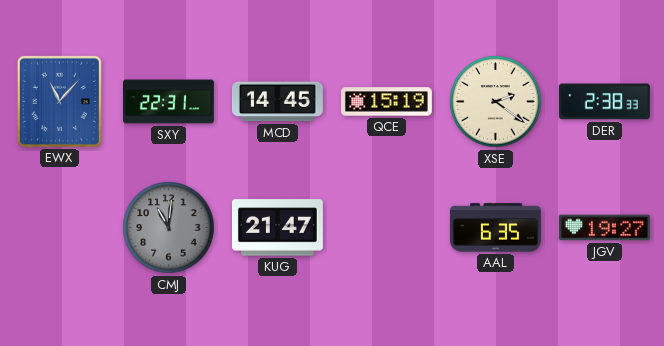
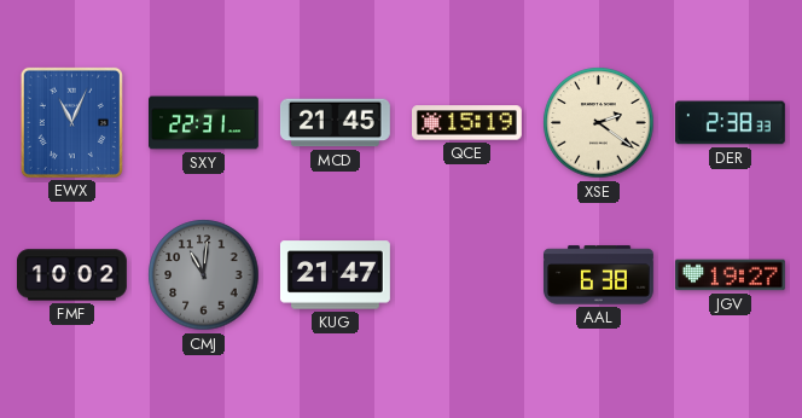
EWX: 11:07 -> 11:04 (71, 122)
MCD: 14:45 -> 21:45 (335, 123)
FMF: none -> 10:02 (72, 275)
AAL: 6:35 -> 6:38 (599, 275)
